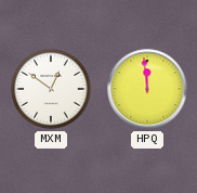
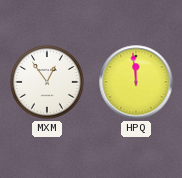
MXM: 12:51 -> 12:54 (47, 82)
